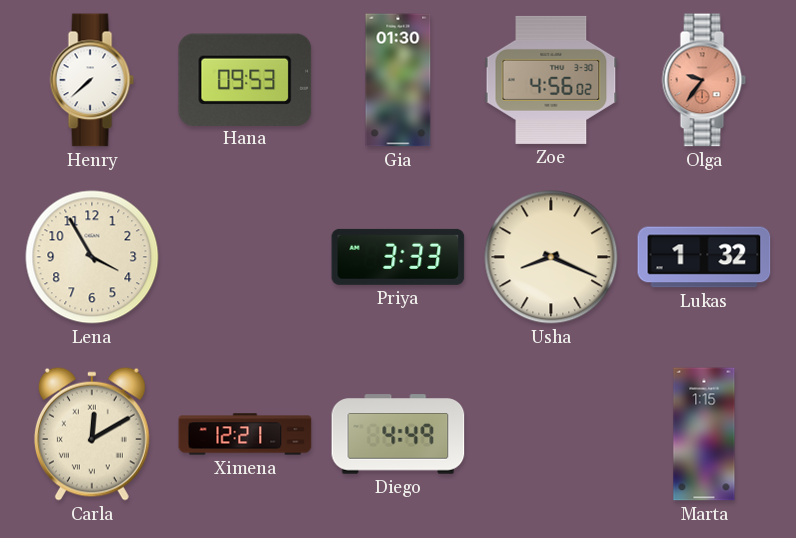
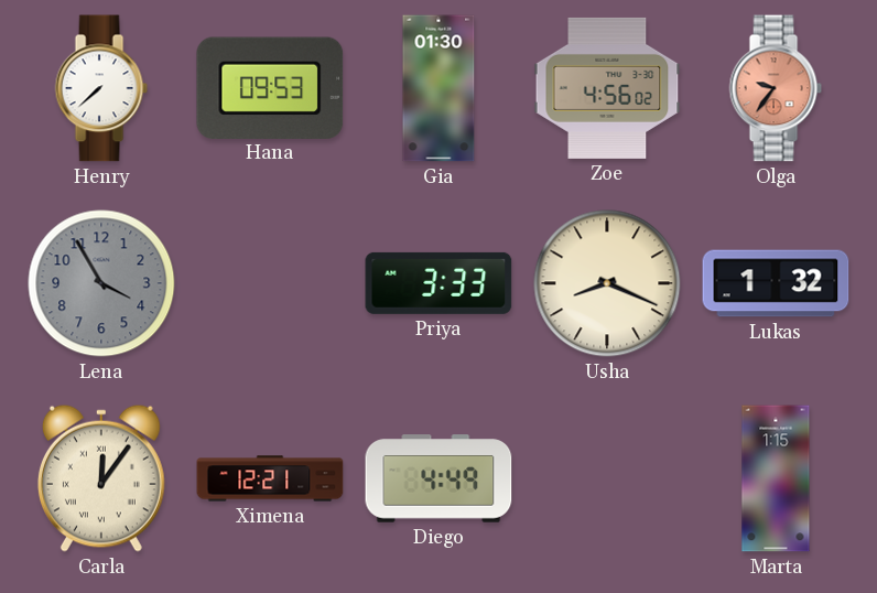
Lena dial: cream -> grey (101, 283)
Carla: 12:10 -> 12:06 (101, 478)
